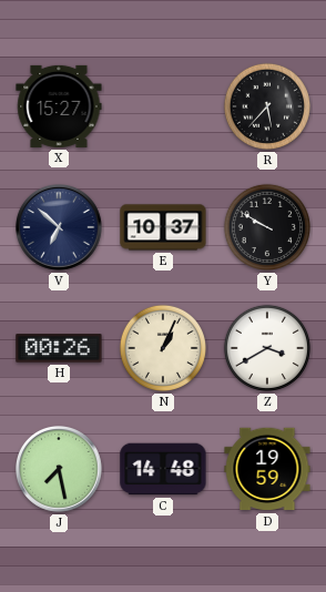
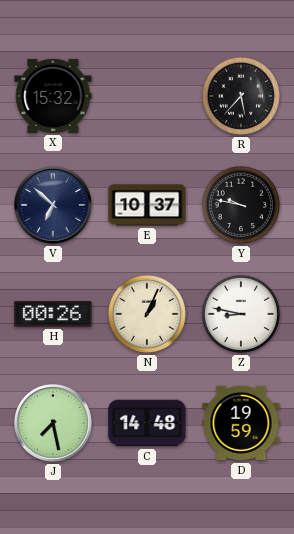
X: 15:27 -> 15:32 (53, 96)
Y: 9:50 -> 9:47 (241, 205)
Z: 3:40 -> 8:47 (241, 314)
